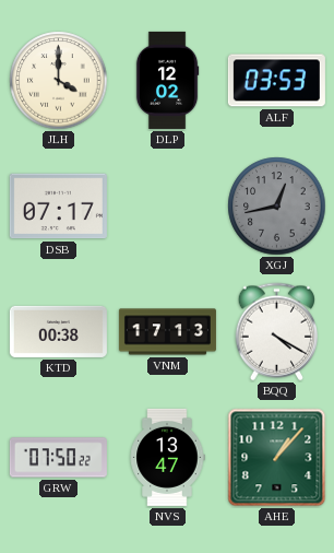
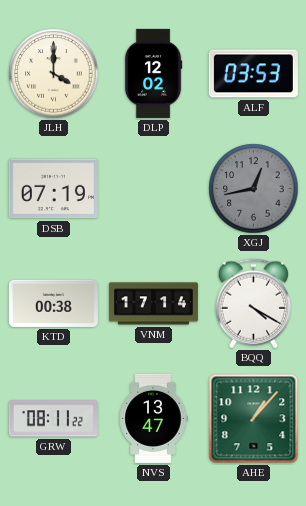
DSB: 07:17 -> 07:19 (53, 189)
VNM: 17:13 -> 17:14 (153, 304)
GRW: 07:50 -> 08:11 (53, 419)
